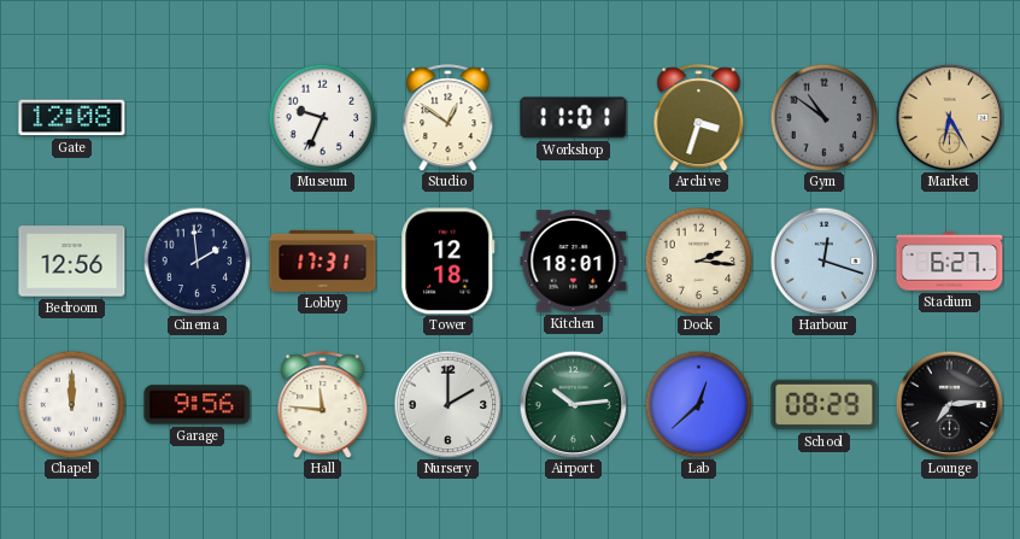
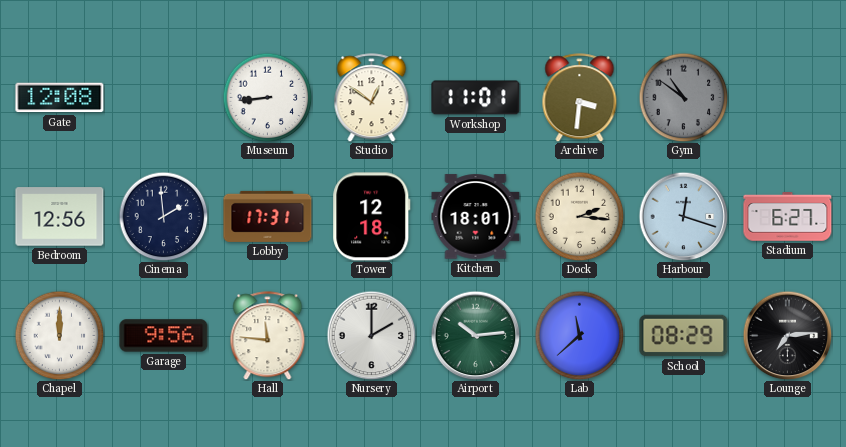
Museum: 9:34 -> 8:44 (267, 97)
Archive: 3:33 -> 3:31 (580, 98)
Market: 6:25 -> none (949, 117)
Lab: 12:38 -> 11:38 (579, 335)
